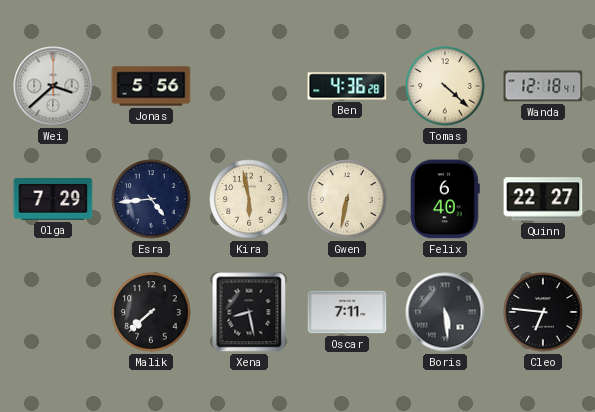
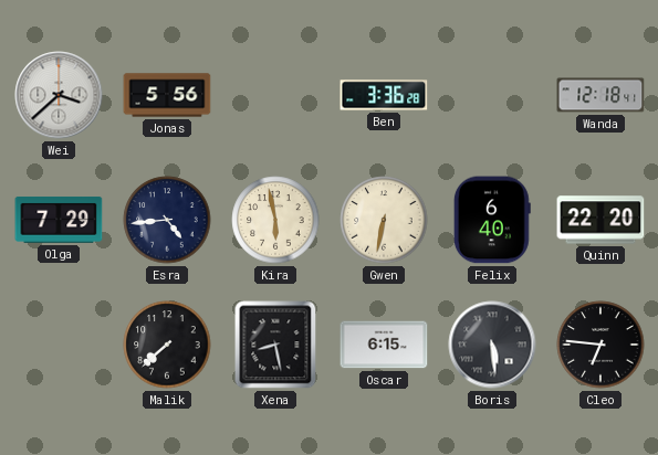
Ben: 4:36 -> 3:36 (384, 95)
Tomas: 4:22 -> none (445, 86)
Quinn: 22:27 -> 22:20 (600, 220)
Oscar: 7:11 -> 6:15 (384, 345)
